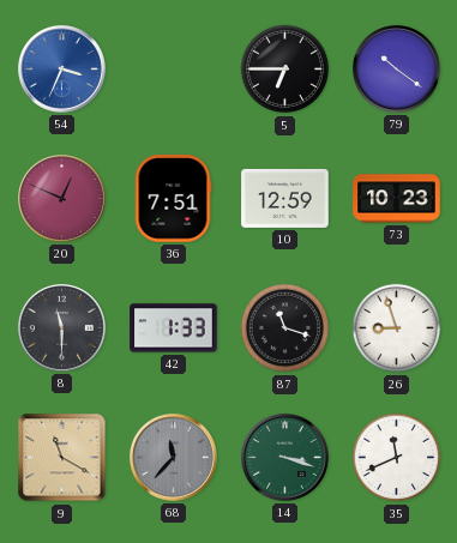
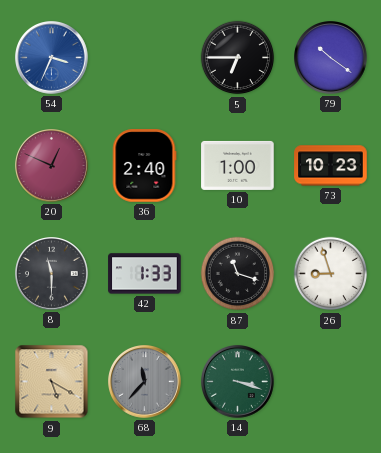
36: 7:51 -> 2:40 (144, 166)
10: 12:59 -> 1:00 (238, 165)
9: 11:20 -> 5:20 (52, 382)
35: 11:41 -> none (397, 458)
